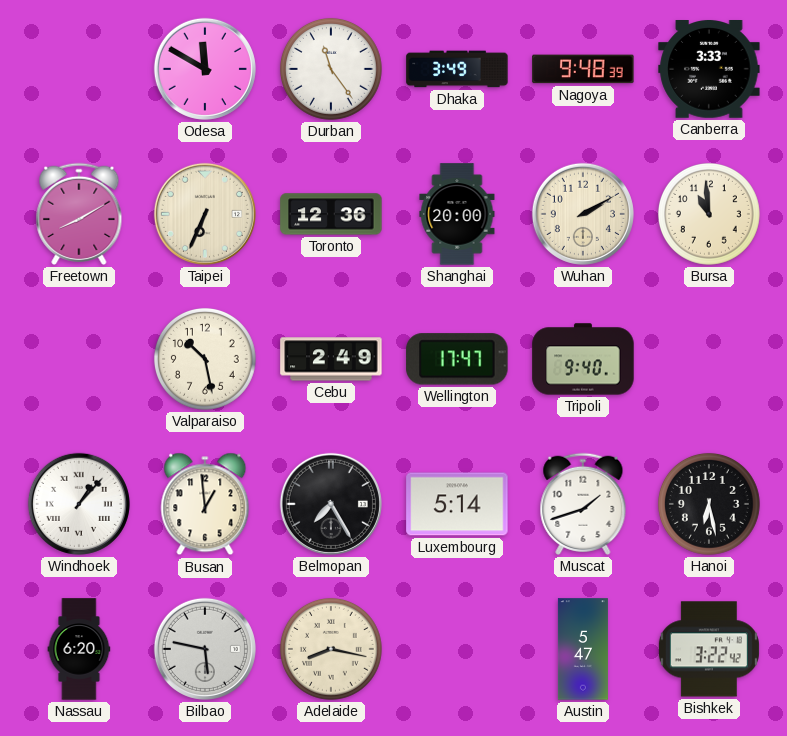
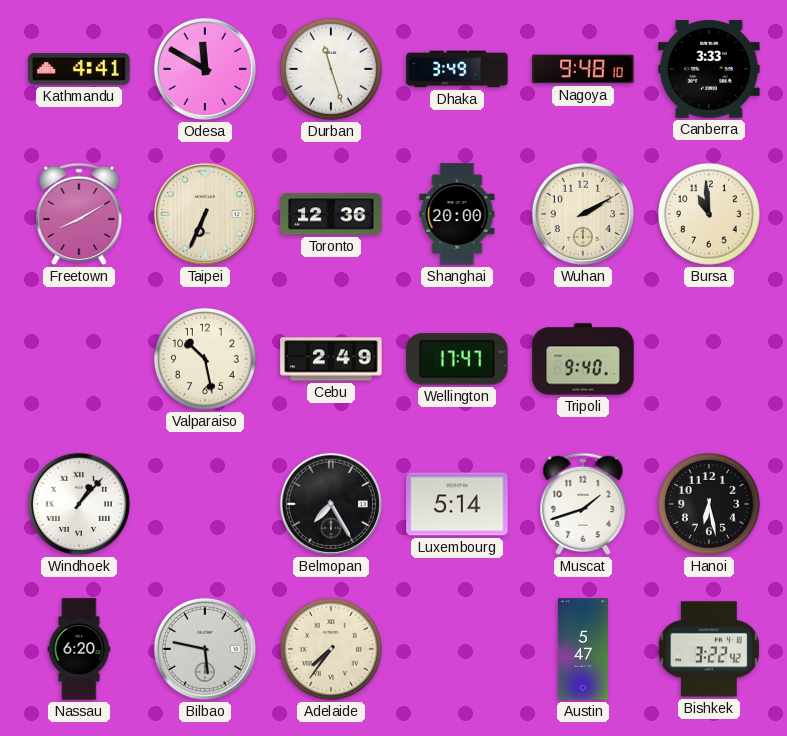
Kathmandu: none -> 4:41 (79, 69)
Durban: 11:24 -> 11:27 (331, 69)
Nagoya: 9:48:39 -> 9:48:10 (583, 69)
Busan: 12:59 -> none (205, 504)
Adelaide: 8:17 -> 7:36 (331, 649)
